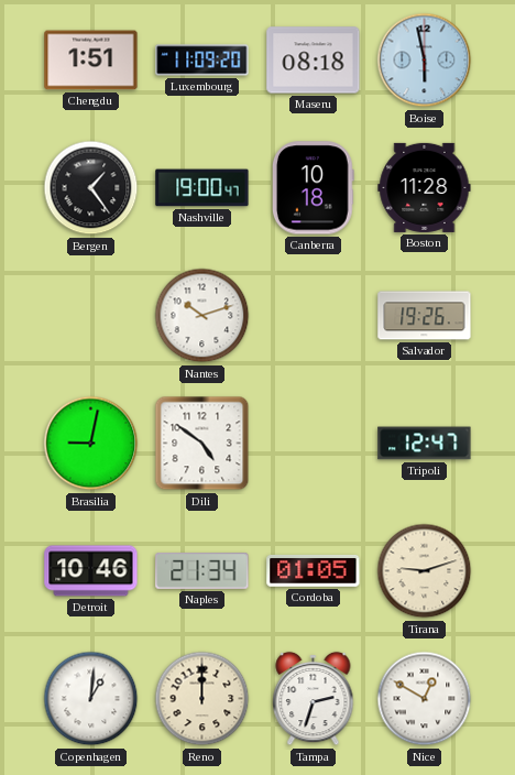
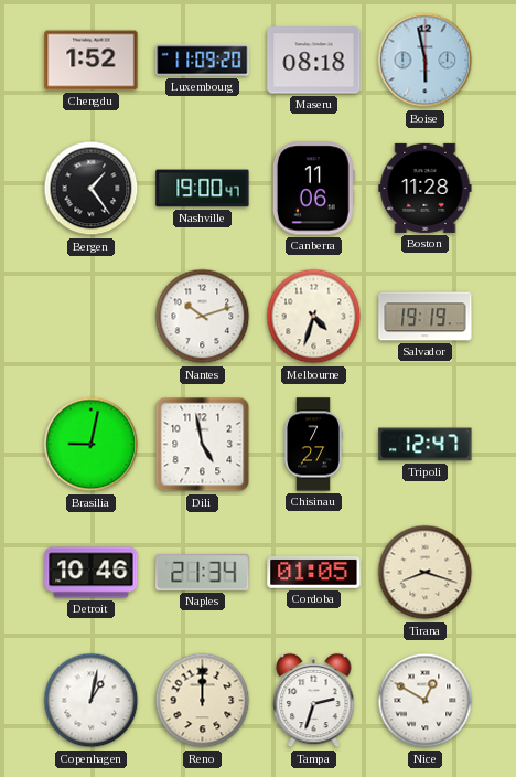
Chengdu: 1:51 -> 1:52 (92, 61)
Canberra: 10:18 -> 11:06 (313, 189)
Melbourne: none -> 4:33 (314, 317)
Salvador: 19:26 -> 19:19 (426, 317)
Dili: 4:51 -> 4:58 (203, 445)
Chisinau: none -> 7:27 (314, 445)
Tirana: 9:12 -> 8:18 (426, 573)
Copenhagen: 1:01 -> 1:02 (92, 701)
